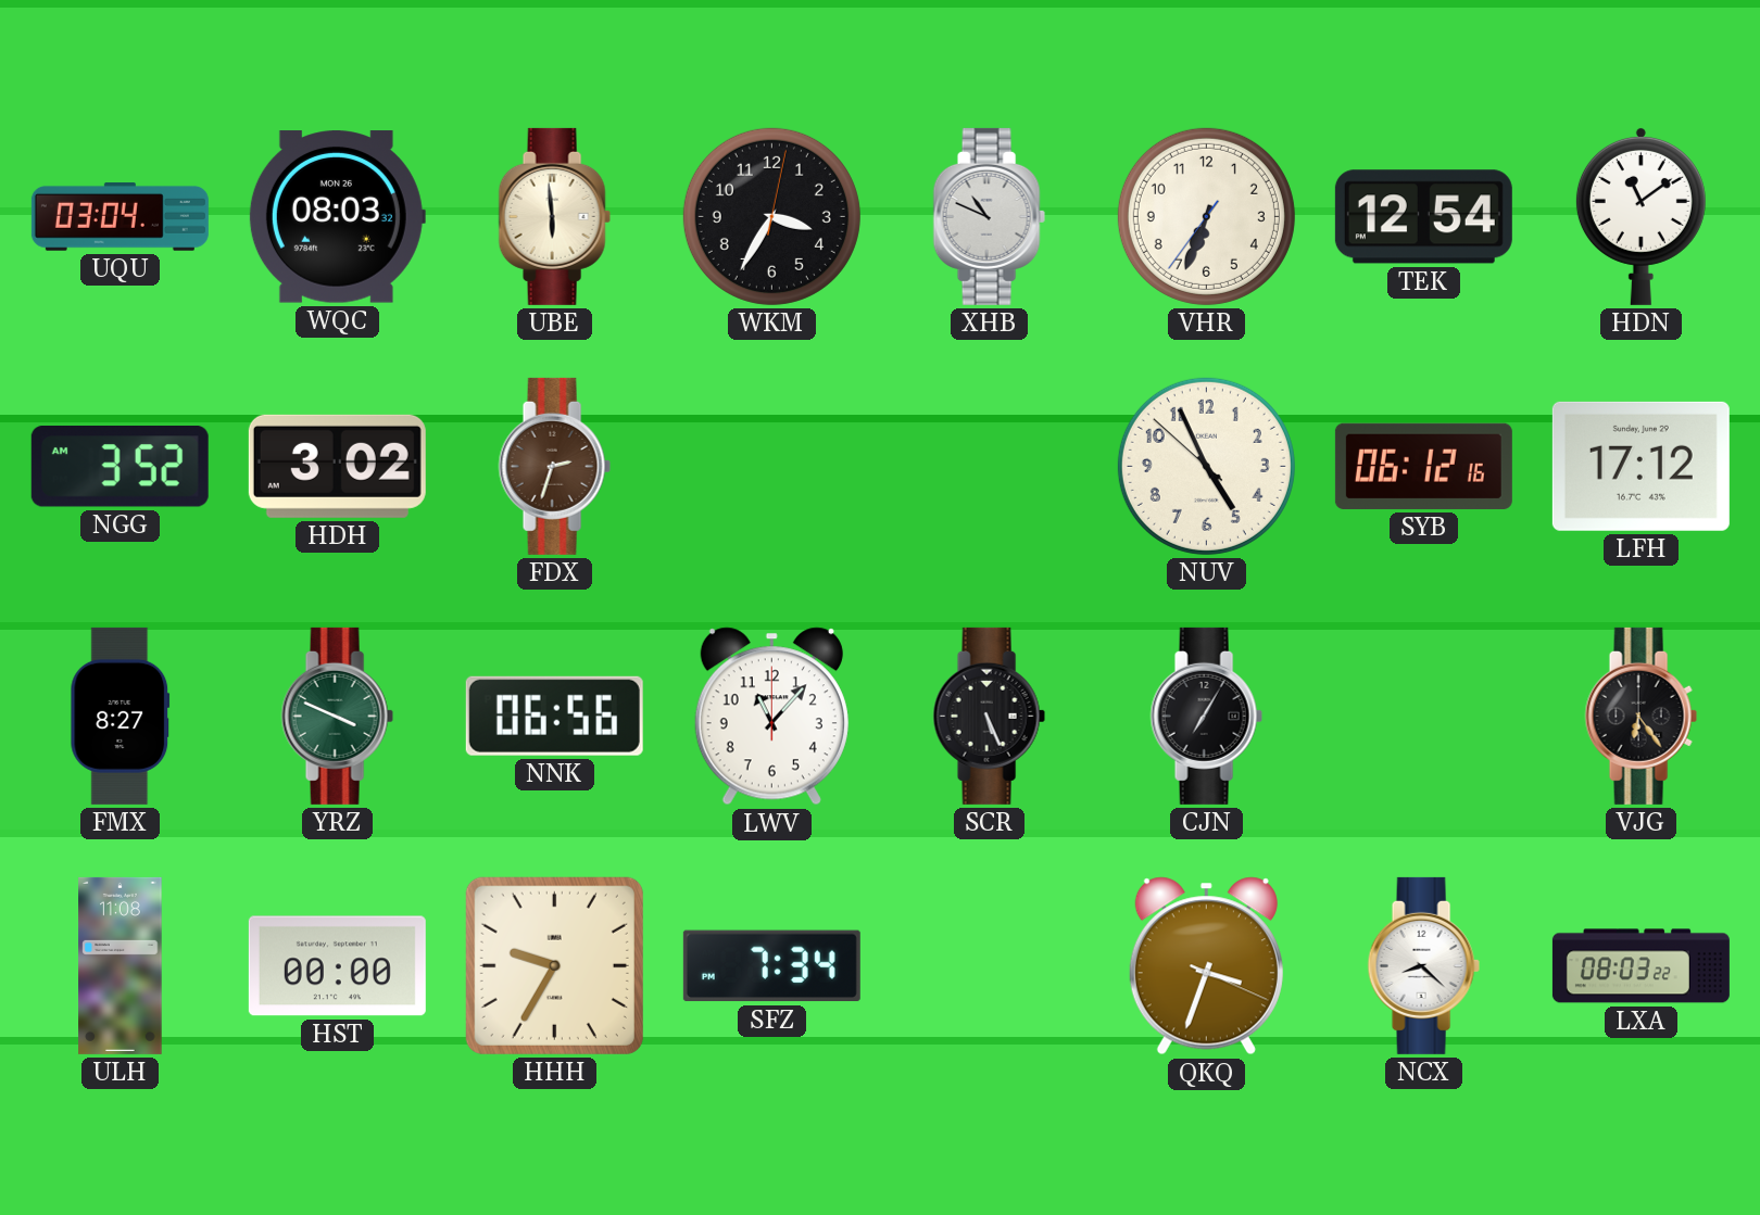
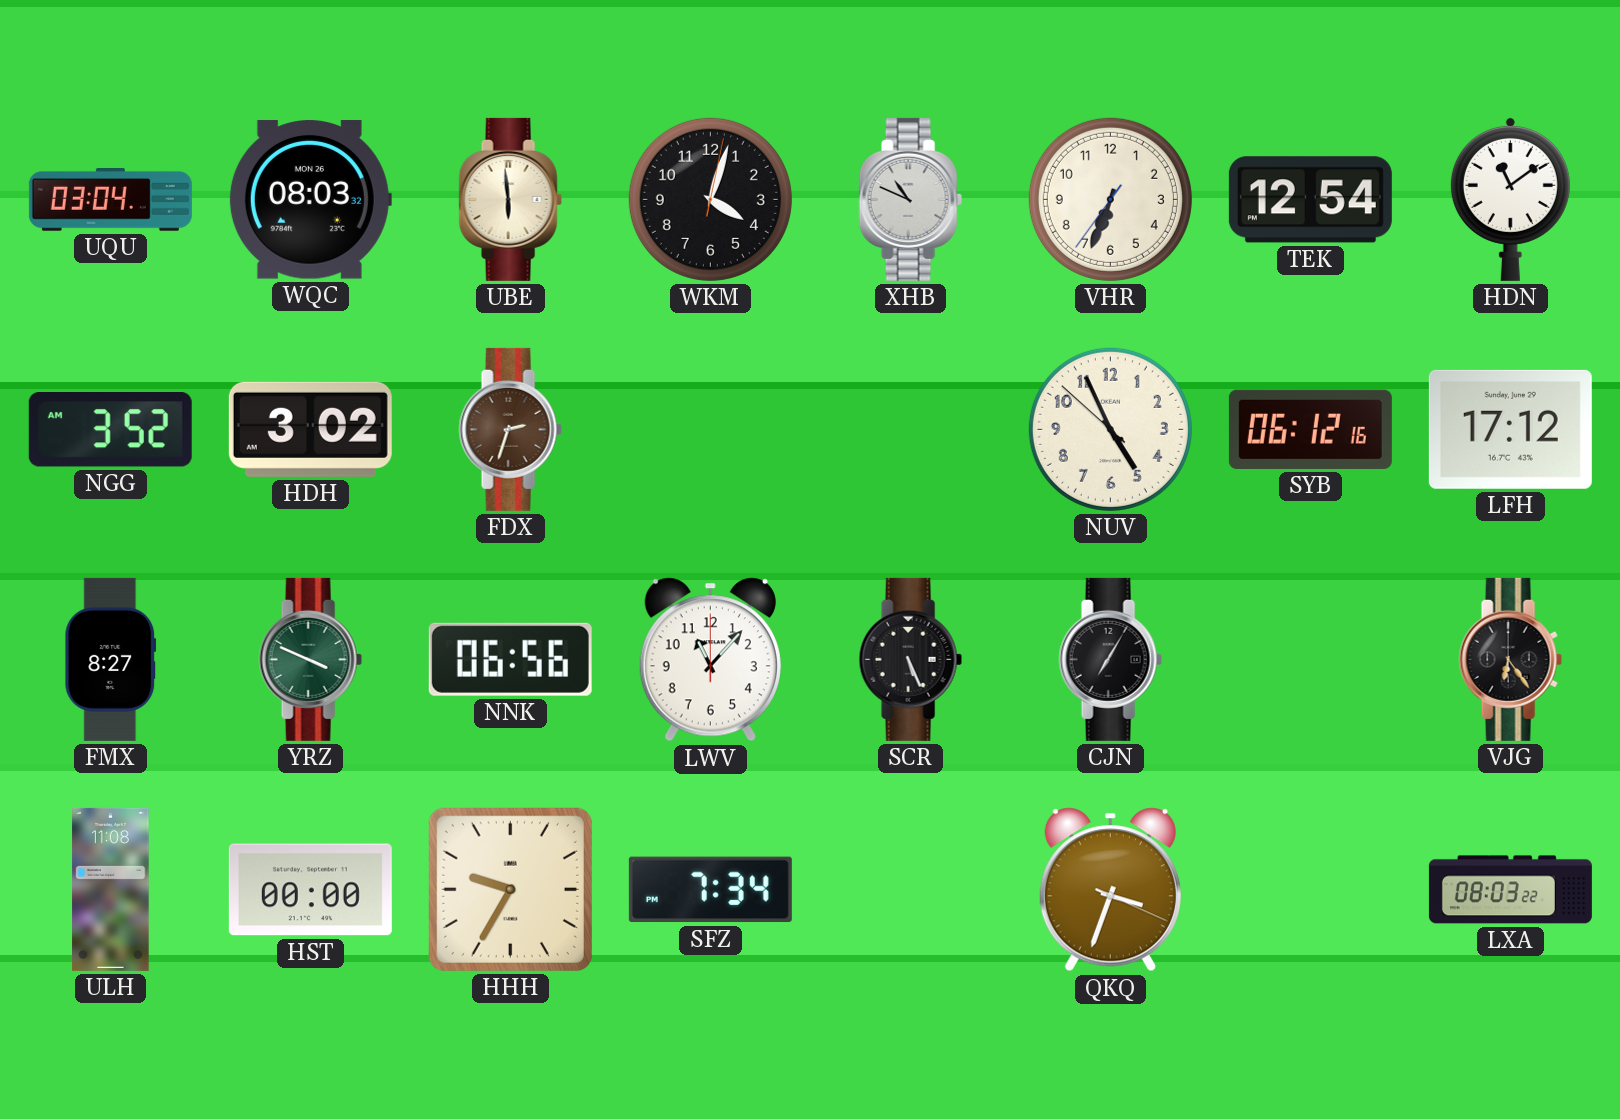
WKM: 3:35 -> 4:03 (710, 199)
NCX: 8:22 -> none (1423, 965)
